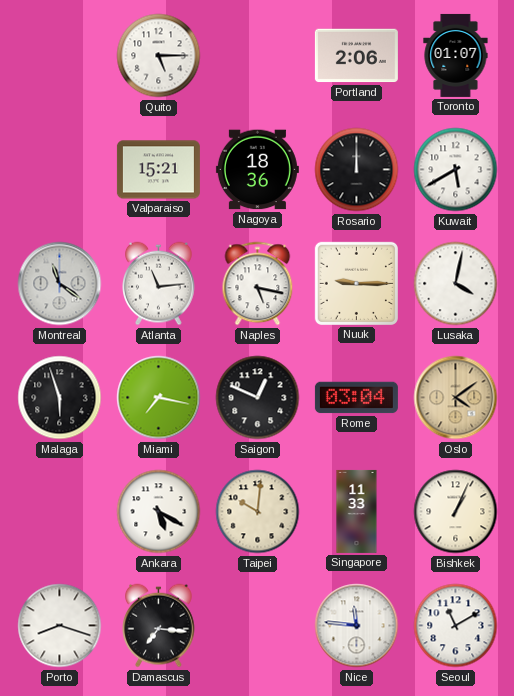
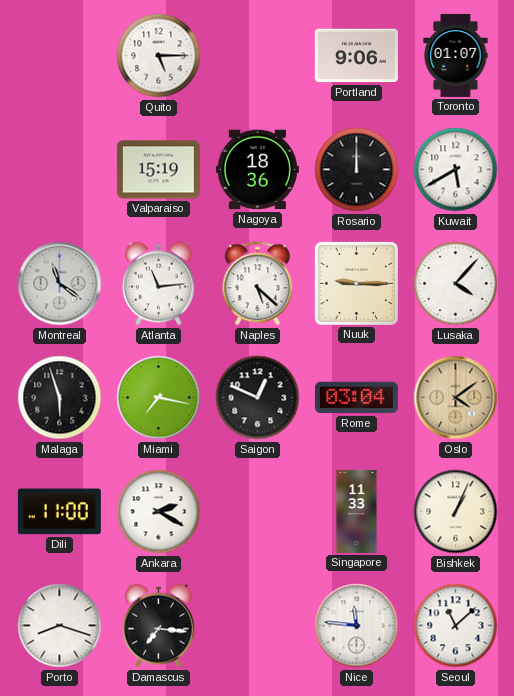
Portland: 2:06 -> 9:06 (356, 56)
Valparaiso: 15:21 -> 15:19 (158, 170)
Naples: 5:17 -> 5:22 (258, 284)
Lusaka: 4:02 -> 4:07 (456, 284)
Dili: none -> 11:00 (59, 512)
Ankara: 5:20 -> 2:20 (159, 512)
Taipei: 10:01 -> none (258, 512)
Seoul: 11:10 -> 11:08 (456, 626)
